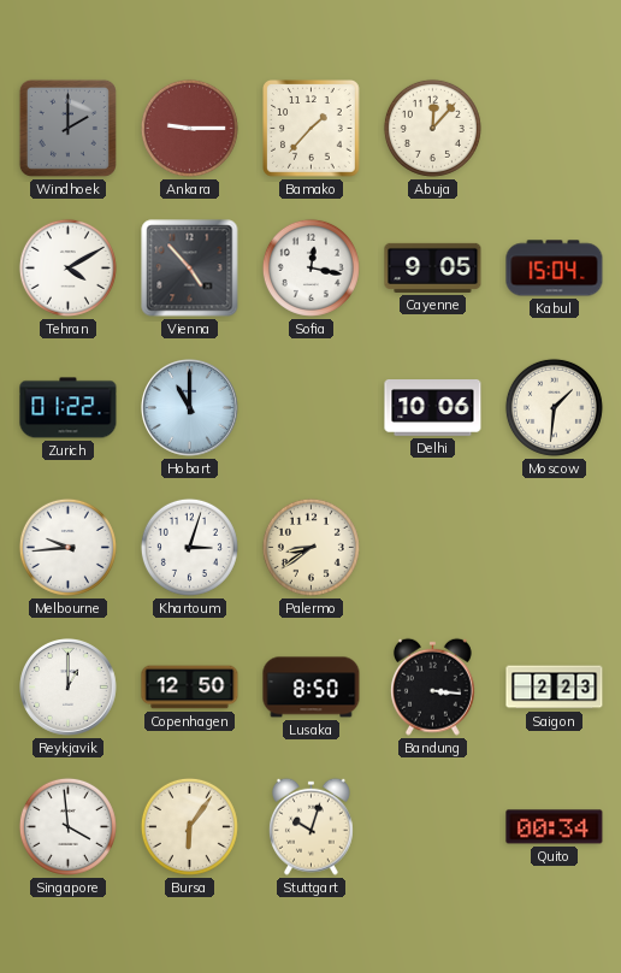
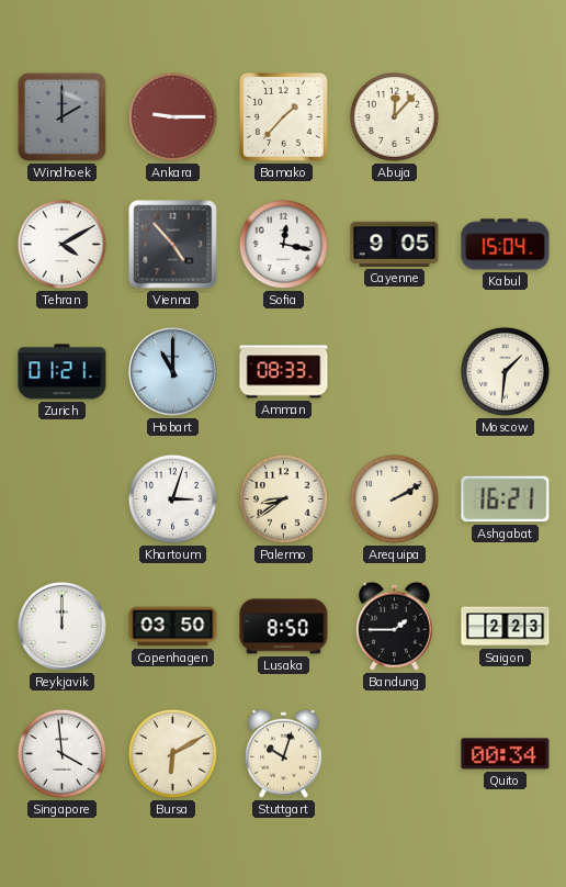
Zurich: 01:22 -> 01:21 (63, 372)
Amman: none -> 08:33 (284, 372)
Delhi: 10:06 -> none (433, 408)
Melbourne: 9:44 -> none (67, 547)
Arequipa: none -> 2:10 (394, 498)
Ashgabat: none -> 16:21 (506, 499)
Reykjavik: 1:00 -> 12:00 (63, 627)
Copenhagen: 12:50 -> 03:50 (173, 627)
Bandung: 3:16 -> 1:45 (394, 626)
Bursa: 6:06 -> 6:10 (172, 753)
